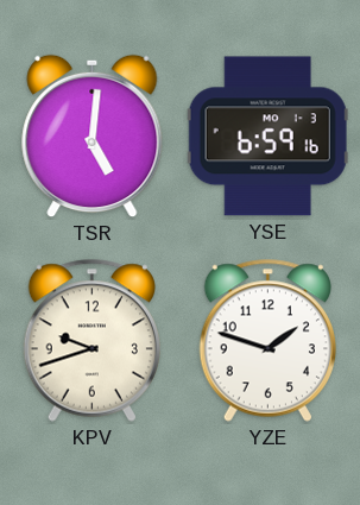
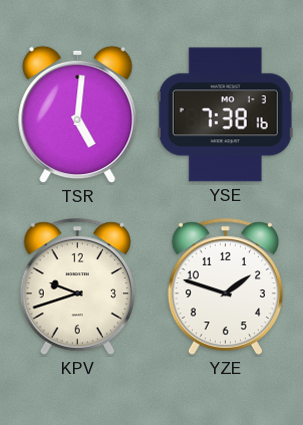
YSE: 6:59 -> 7:38 (225, 115)
